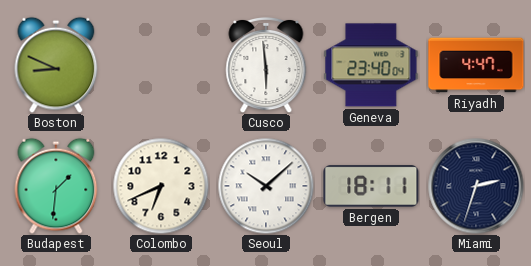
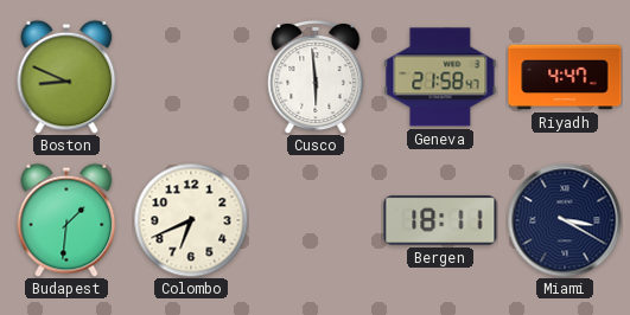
Geneva: 23:40 -> 21:58 (440, 77)
Seoul: 10:08 -> none (266, 186)
Miami: 2:33 -> 3:20 (565, 220)
